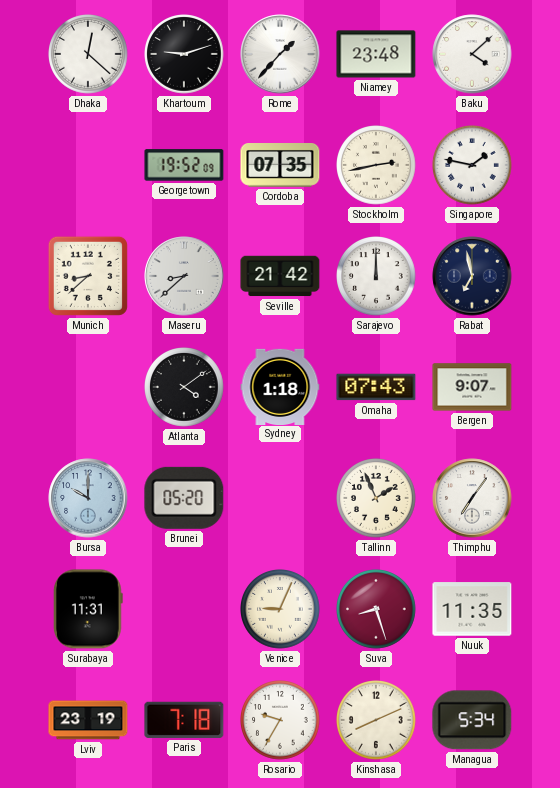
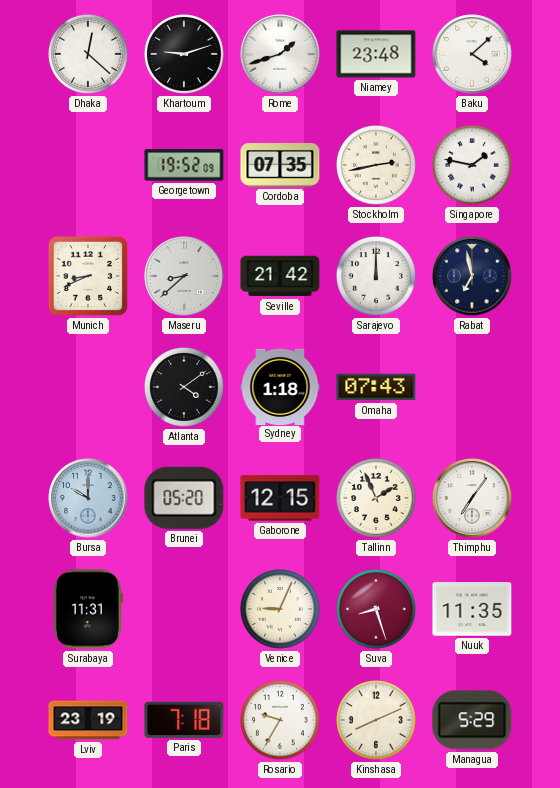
Rome: 1:37 -> 1:42 (280, 54)
Munich: 8:38 -> 8:41 (88, 276)
Bergen: 9:07 -> none (472, 387)
Gaborone: none -> 12:15 (280, 498)
Managua: 5:34 -> 5:29 (472, 720)
